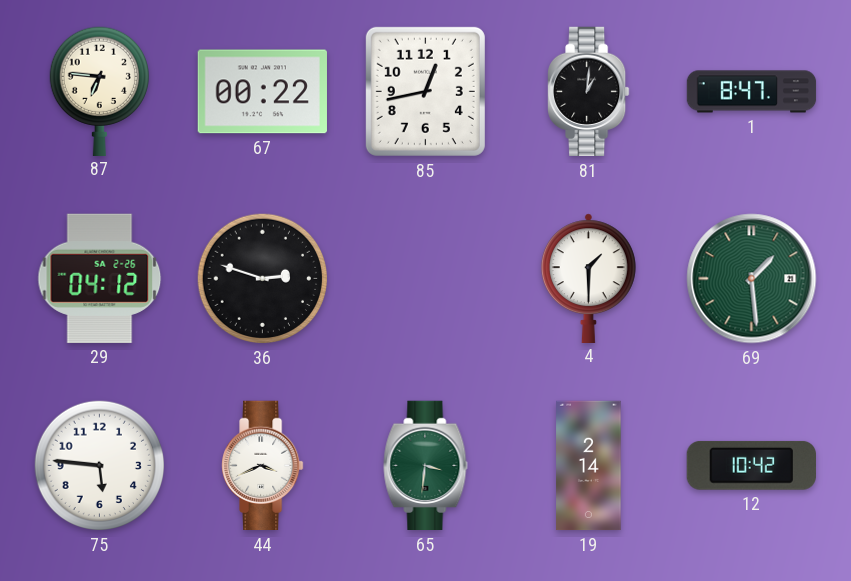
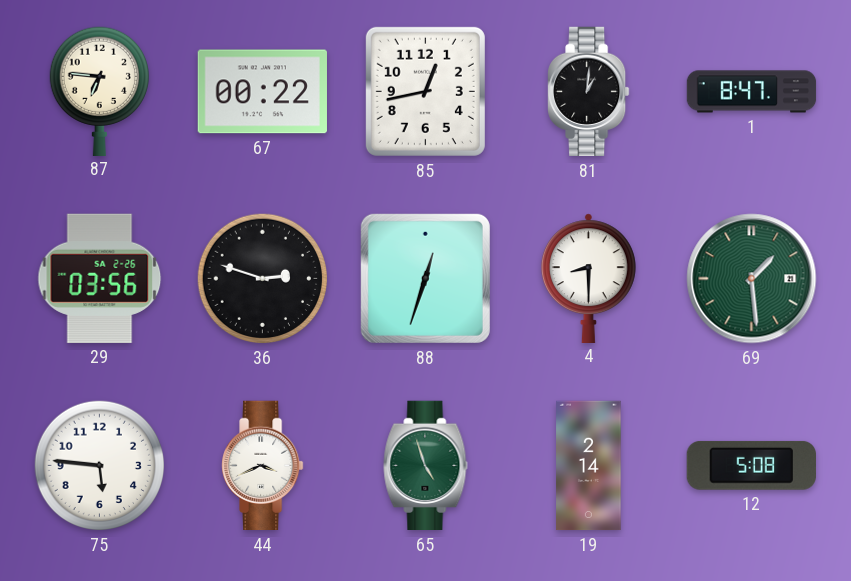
29: 04:12 -> 03:56 (100, 278)
88: none -> 12:33 (425, 278)
4: 1:30 -> 8:30 (588, 278)
65: 3:31 -> 4:57 (426, 466)
12: 10:42 -> 5:08 (751, 465)
